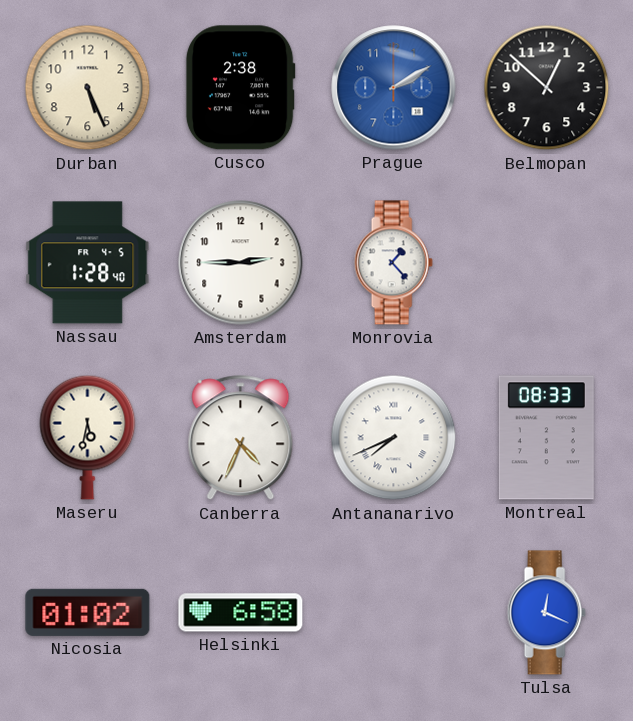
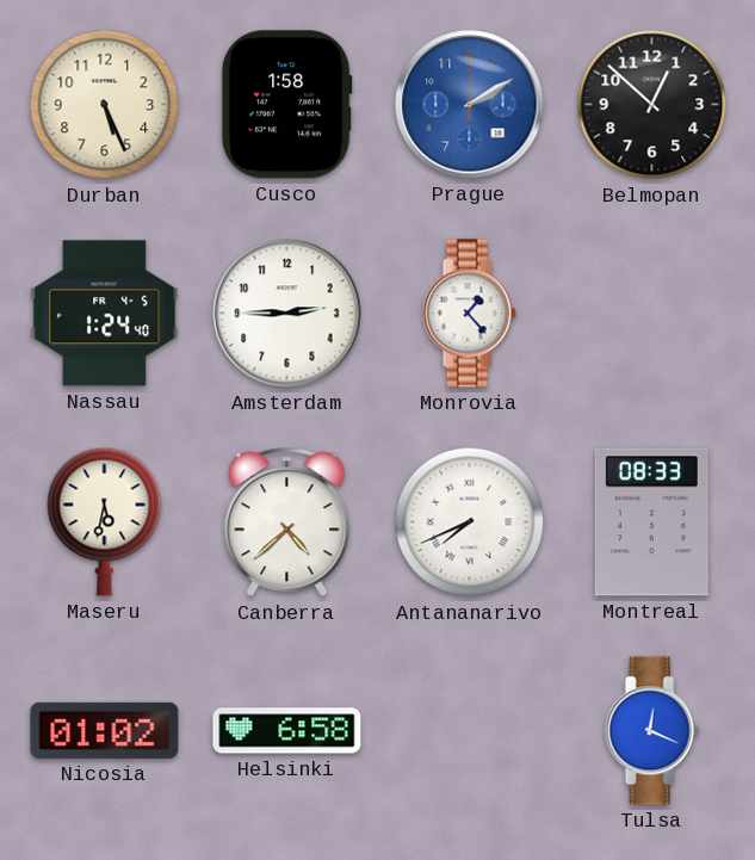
Cusco: 2:38 -> 1:58 (286, 105)
Nassau: 1:28 -> 1:24 (105, 314)
Canberra: 4:34 -> 4:38 (287, 522)
